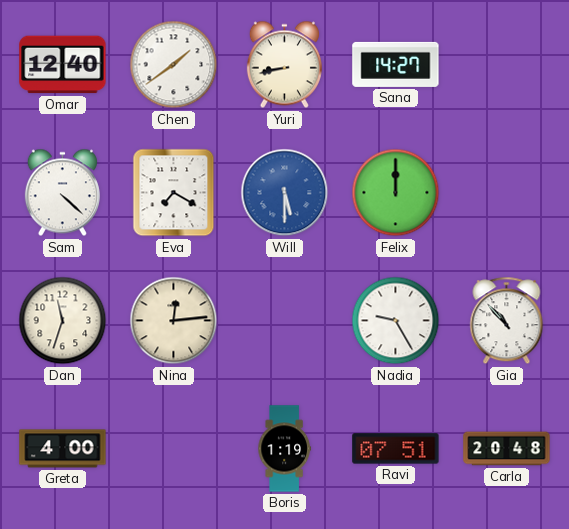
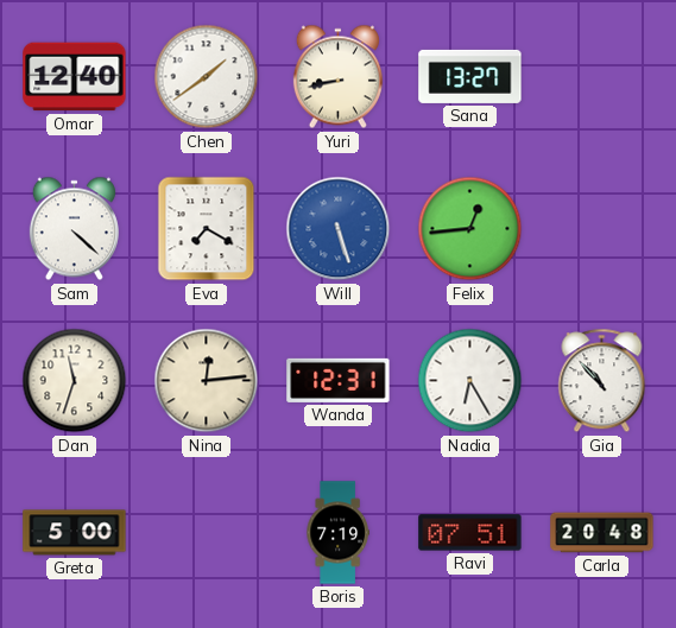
Sana: 14:27 -> 13:27 (470, 76)
Will: 5:30 -> 5:27 (339, 229)
Felix: 12:00 -> 12:44 (470, 229)
Wanda: none -> 12:31 (339, 380)
Nadia: 9:25 -> 6:25 (470, 381)
Greta: 4:00 -> 5:00 (75, 533)
Boris: 1:19 -> 7:19 (337, 533)
